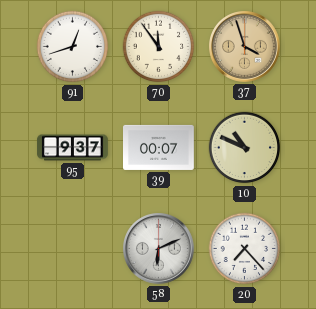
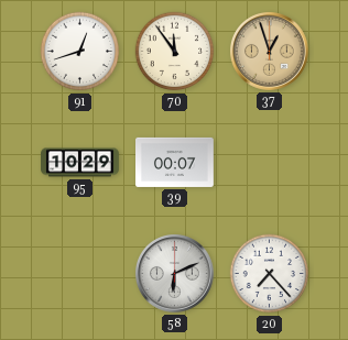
37: 3:57 -> 12:57 (270, 52)
95: 9:37 -> 10:29 (80, 163)
10: 10:49 -> none (245, 148)
